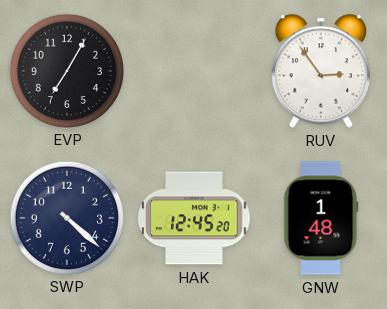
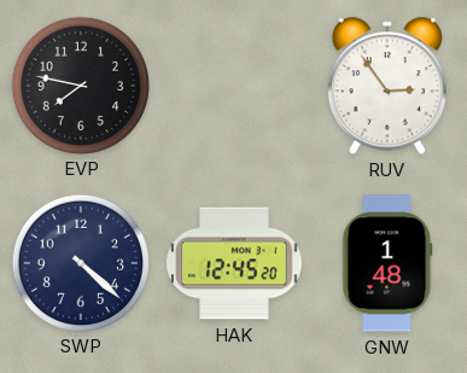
EVP: 7:05 -> 7:47 (80, 84)
